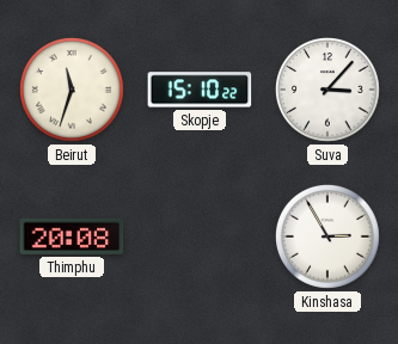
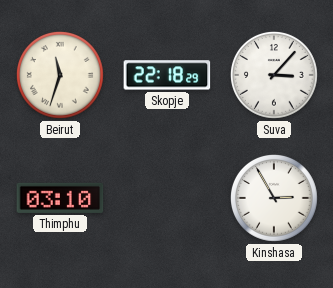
Skopje: 15:10 -> 22:18 (167, 75)
Thimphu: 20:08 -> 03:10 (60, 198)
